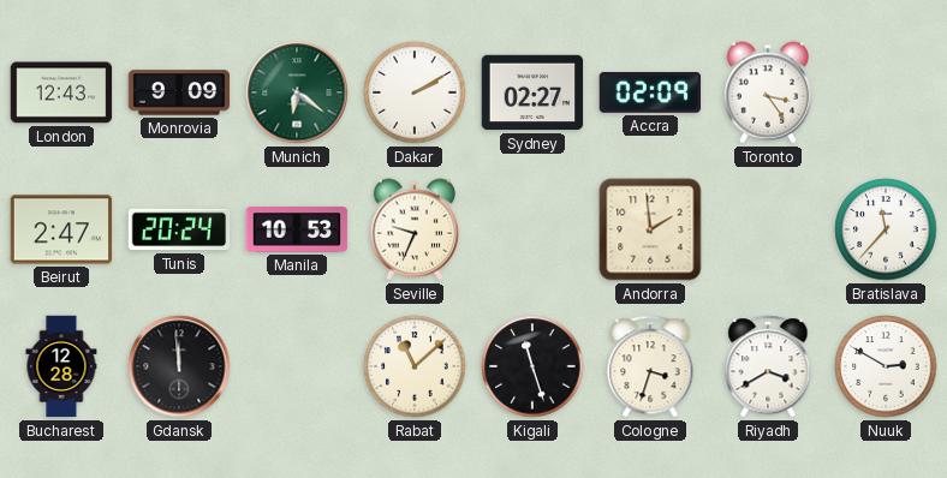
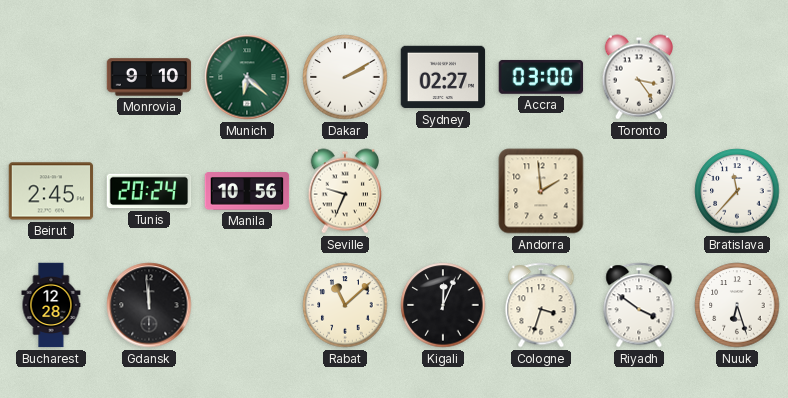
London: 12:43 -> none (61, 92)
Monrovia: 9:09 -> 9:10 (149, 77)
Munich: 6:21 -> 6:22 (247, 77)
Accra: 02:09 -> 03:00 (541, 77)
Beirut: 2:47 -> 2:45 (51, 191)
Manila: 10:53 -> 10:56 (247, 191)
Kigali: 11:27 -> 12:04 (443, 305)
Riyadh: 3:40 -> 3:51 (639, 305)
Nuuk: 2:50 -> 6:27 (737, 305)
